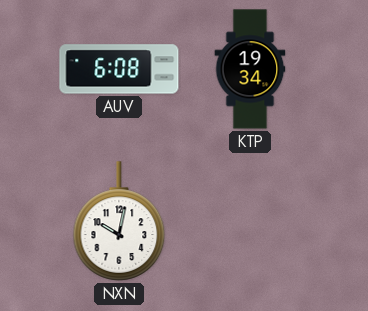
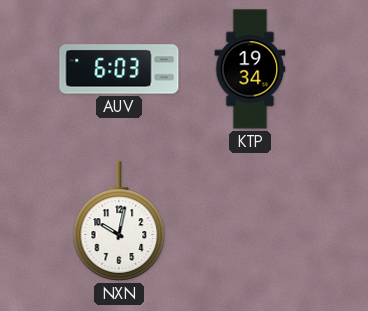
AUV: 6:08 -> 6:03 (119, 69)
